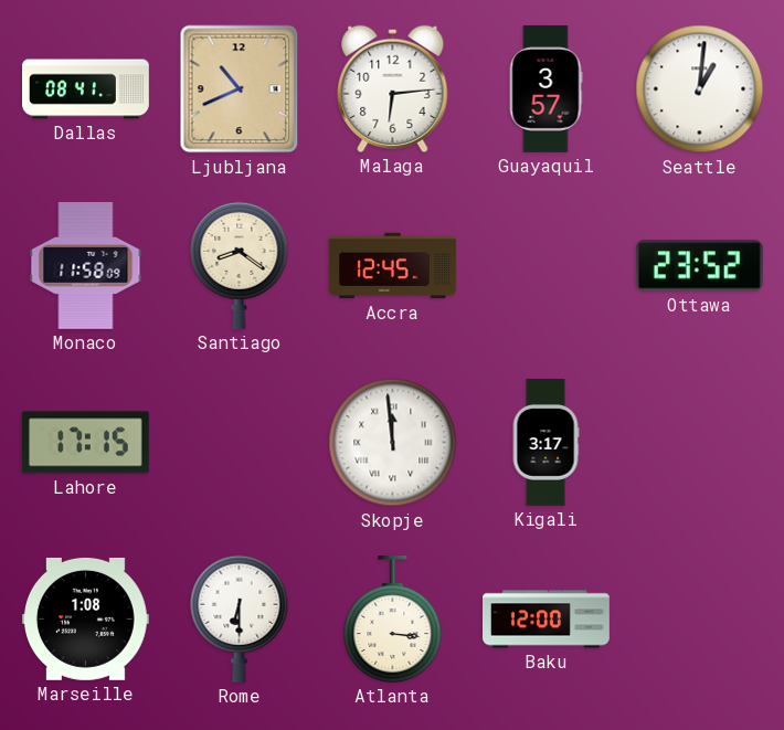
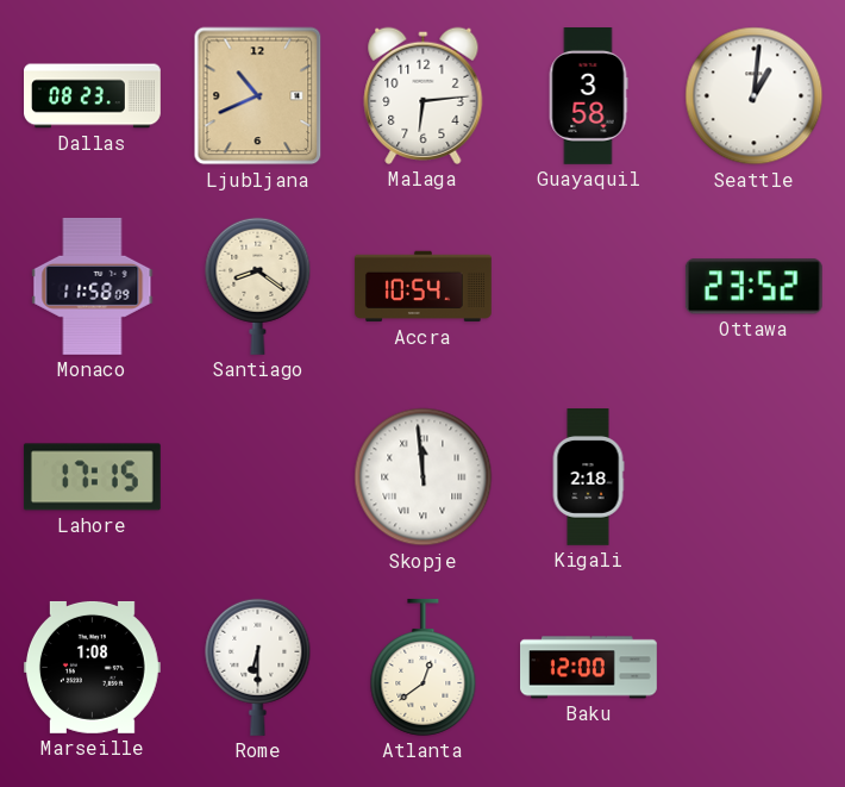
Dallas: 08:41 -> 08:23 (93, 96)
Guayaquil: 3:57 -> 3:58 (588, 96)
Accra: 12:45 -> 10:54 (422, 287)
Kigali: 3:17 -> 2:18 (588, 477)
Atlanta: 3:16 -> 12:39 (424, 667)
